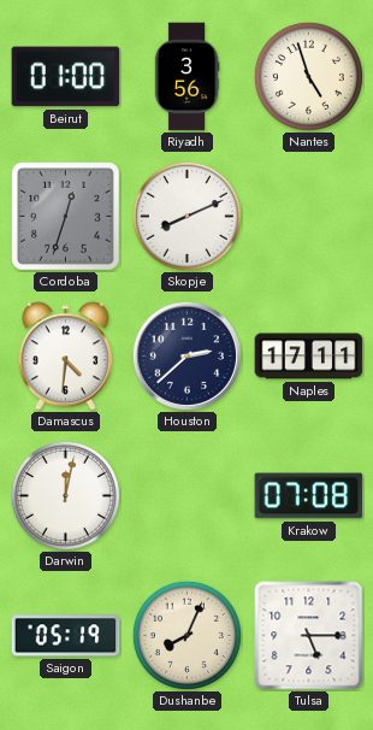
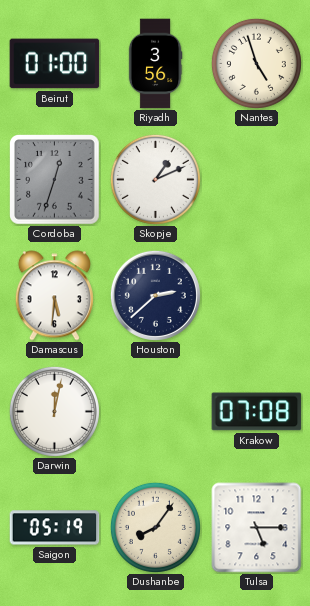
Skopje: 8:11 -> 1:11 (155, 179)
Damascus: 4:31 -> 5:31 (54, 296)
Naples: 17:11 -> none (309, 357)
Dushanbe: 8:04 -> 8:06 (155, 527)
